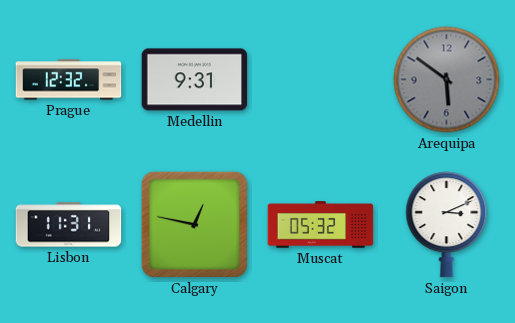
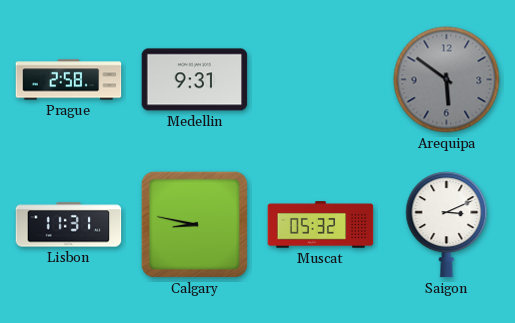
Prague: 12:32 -> 2:58 (69, 80)
Calgary: 12:47 -> 8:47 (194, 224)
